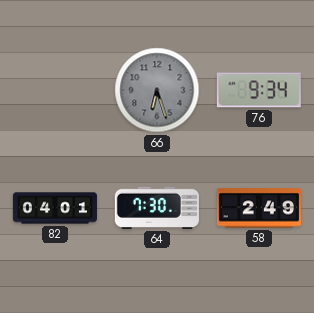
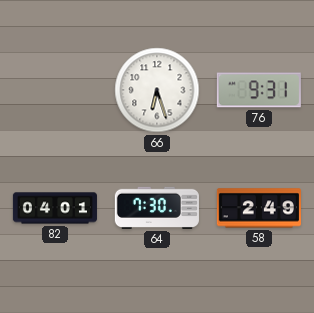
66 dial: grey -> white (157, 90)
76: 9:34 -> 9:31 (259, 90)
